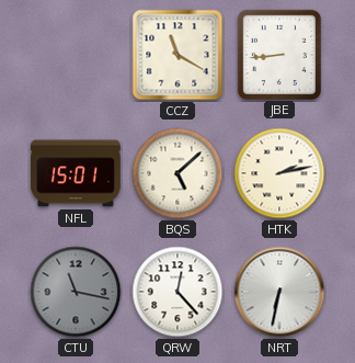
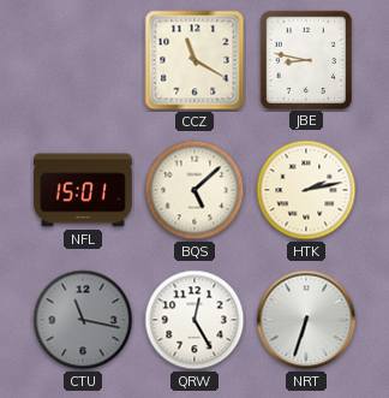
JBE: 8:44 -> 8:47 (305, 59)
QRW: 12:23 -> 12:25 (194, 320)
NRT: 6:32 -> 6:33 (306, 320)
